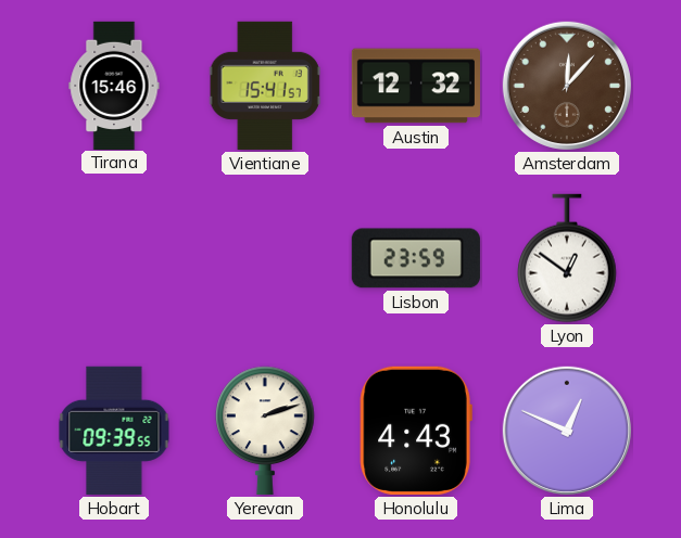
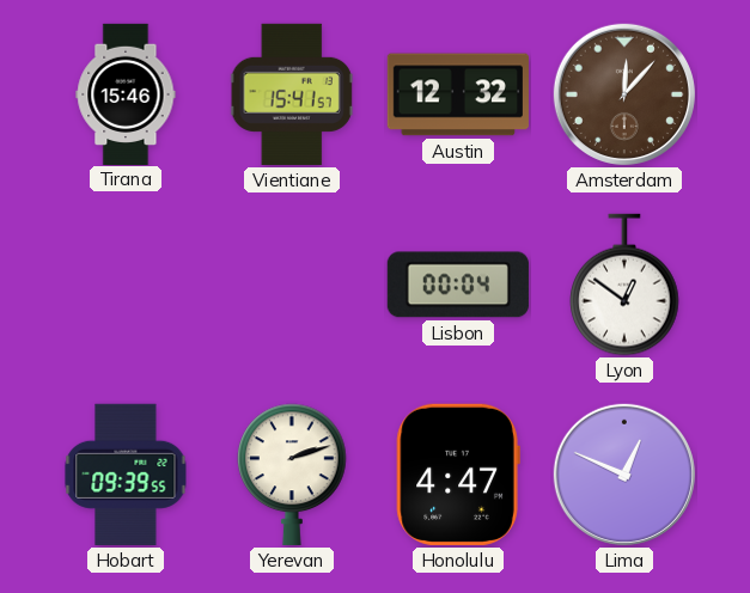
Lisbon: 23:59 -> 00:04 (458, 285)
Honolulu: 4:43 -> 4:47 (458, 475)
